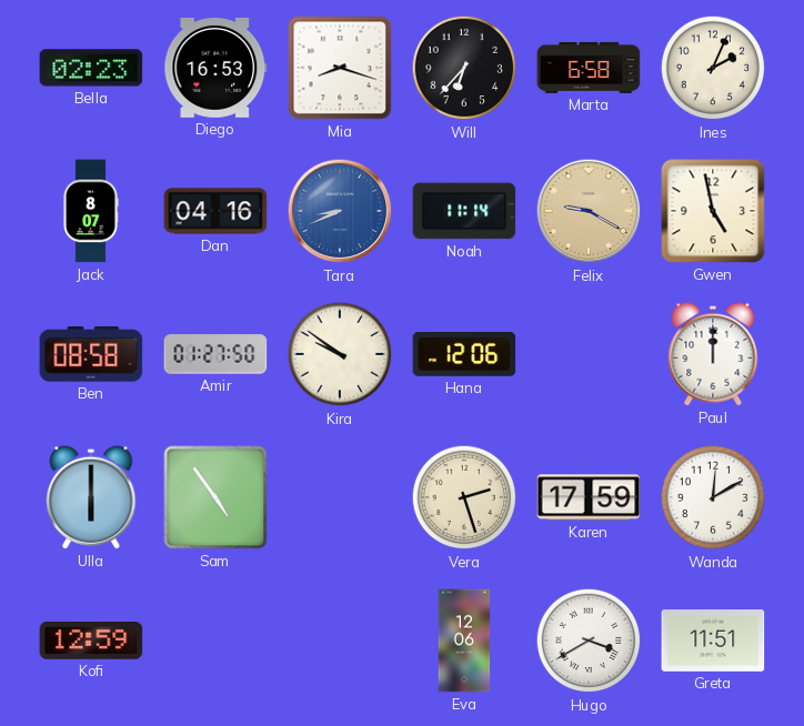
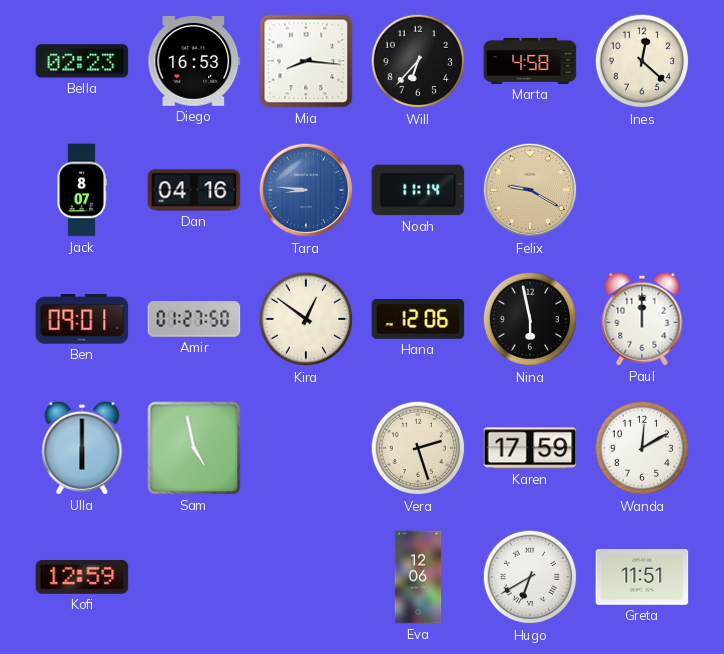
Mia: 8:18 -> 8:16 (306, 61)
Marta: 6:58 -> 4:58 (530, 61)
Ines: 2:04 -> 12:22 (642, 61)
Tara: 8:41 -> 8:46 (306, 190)
Gwen: 4:58 -> none (713, 211)
Ben: 08:58 -> 09:01 (82, 319)
Kira: 9:51 -> 12:51 (306, 319)
Nina: none -> 5:58 (530, 319)
Sam: 4:54 -> 4:58 (194, 448)
Hugo: 3:40 -> 6:40 (530, 577)
